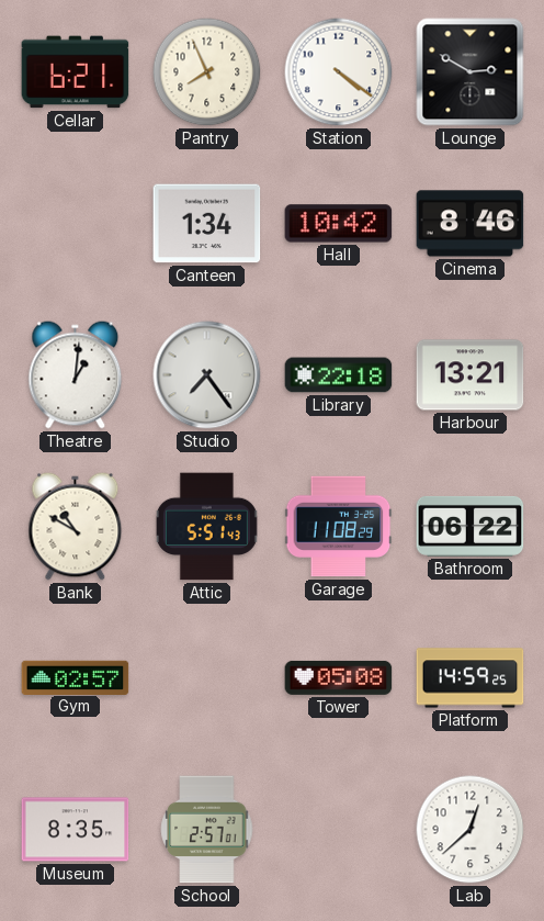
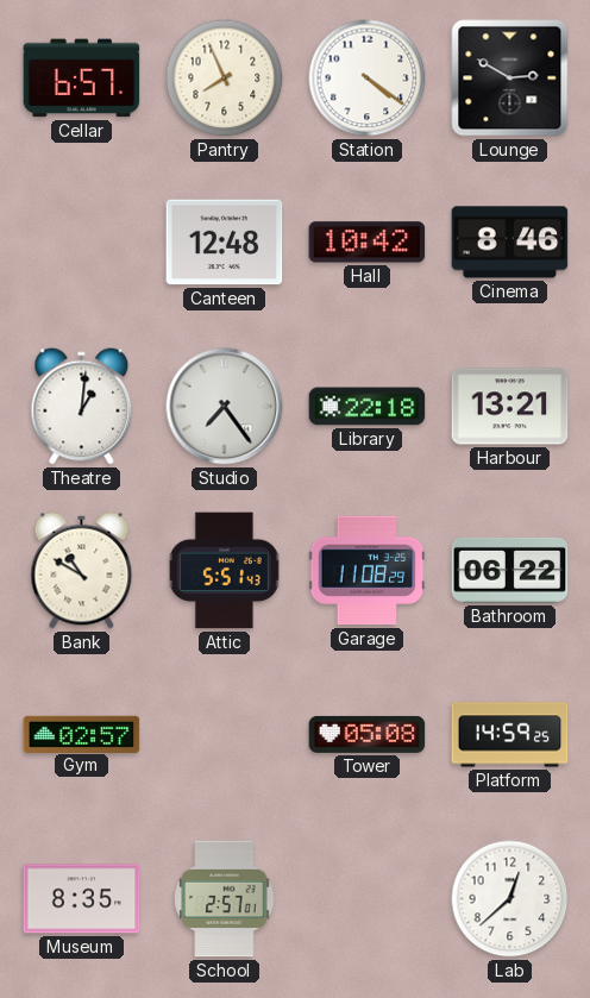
Cellar: 6:21 -> 6:57 (82, 79)
Canteen: 1:34 -> 12:48 (225, 243)
